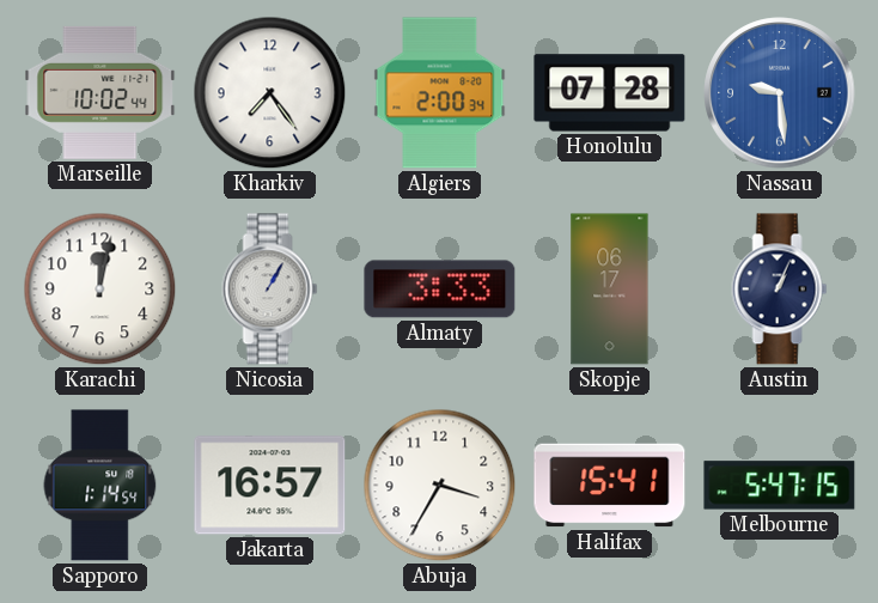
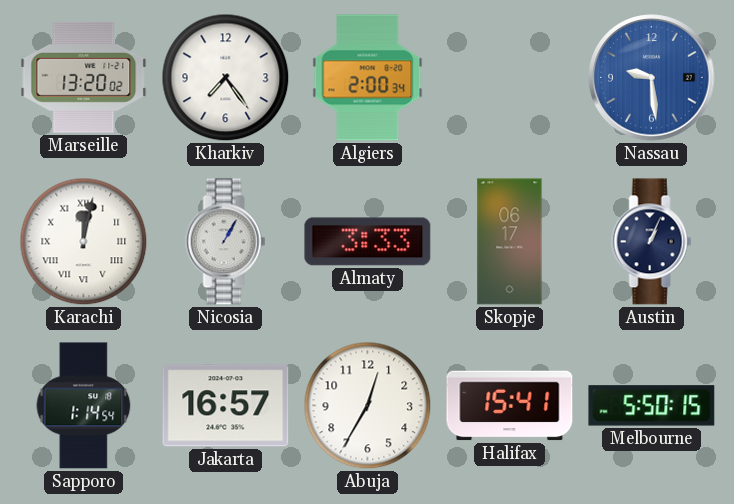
Marseille: 10:02 -> 13:20 (84, 77)
Honolulu: 07:28 -> none (610, 93)
Karachi numerals: Arabic -> Roman (84, 242)
Abuja: 3:35 -> 12:35 (368, 406)
Melbourne: 5:47 -> 5:50 (652, 406)
